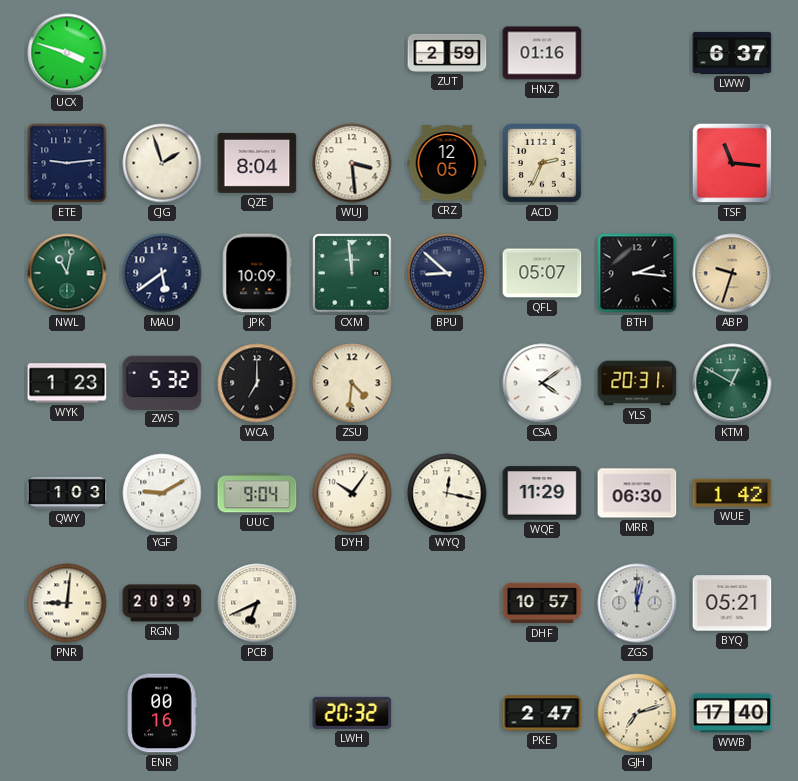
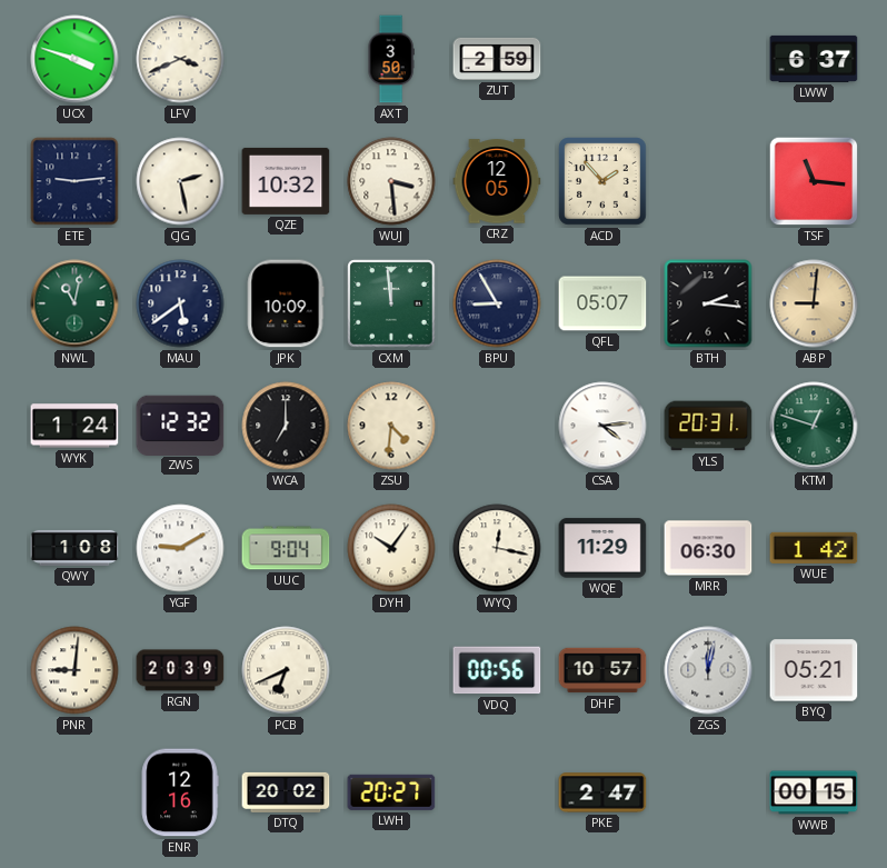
LFV: none -> 3:41 (180, 59)
AXT: none -> 3:50 (391, 59)
HNZ: 01:16 -> none (542, 53)
CJG: 1:57 -> 2:28 (180, 181)
QZE: 8:04 -> 10:32 (286, 181)
ACD: 2:34 -> 1:53 (602, 181)
BPU: 8:52 -> 8:55 (497, 303)
ABP: 9:33 -> 9:01 (814, 303)
WYK: 1:23 -> 1:24 (74, 426)
ZWS: 5:32 -> 12:32 (180, 425)
CSA: 4:09 -> 4:14 (602, 426)
KTM: 12:50 -> 12:48 (814, 426)
QWY: 1:03 -> 1:08 (74, 548)
VDQ: none -> 00:56 (497, 670)
ENR: 00:16 -> 12:16 (180, 792)
DTQ: none -> 20:02 (286, 792)
LWH: 20:32 -> 20:27 (391, 792)
GJH: 7:12 -> none (637, 713)
WWB: 17:40 -> 00:15 (814, 792)
